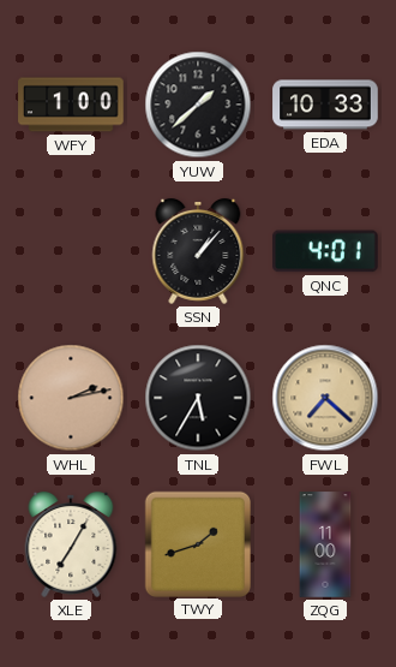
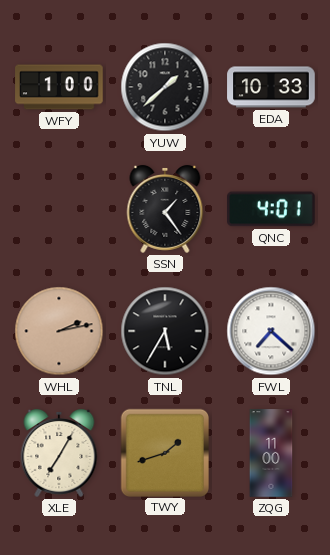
SSN: 1:07 -> 1:24 (165, 209)
FWL dial: champagne -> white (271, 331)
